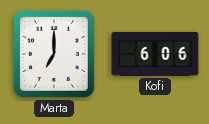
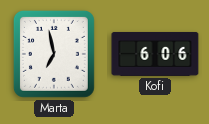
Marta: 7:00 -> 6:58 (54, 54)
